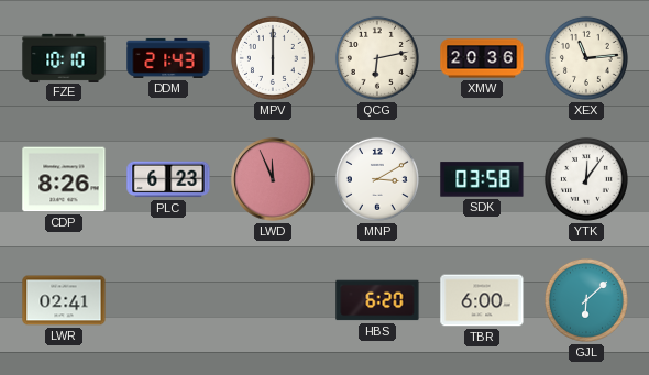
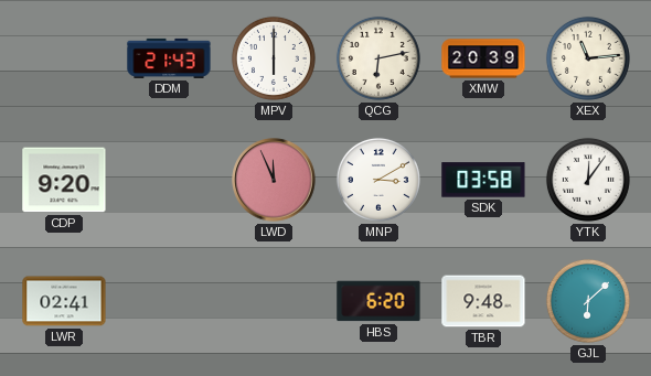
FZE: 10:10 -> none (64, 57)
XMW: 20:36 -> 20:39 (483, 58)
CDP: 8:26 -> 9:20 (64, 180)
PLC: 6:23 -> none (168, 179)
TBR: 6:00 -> 9:48 (483, 301)
